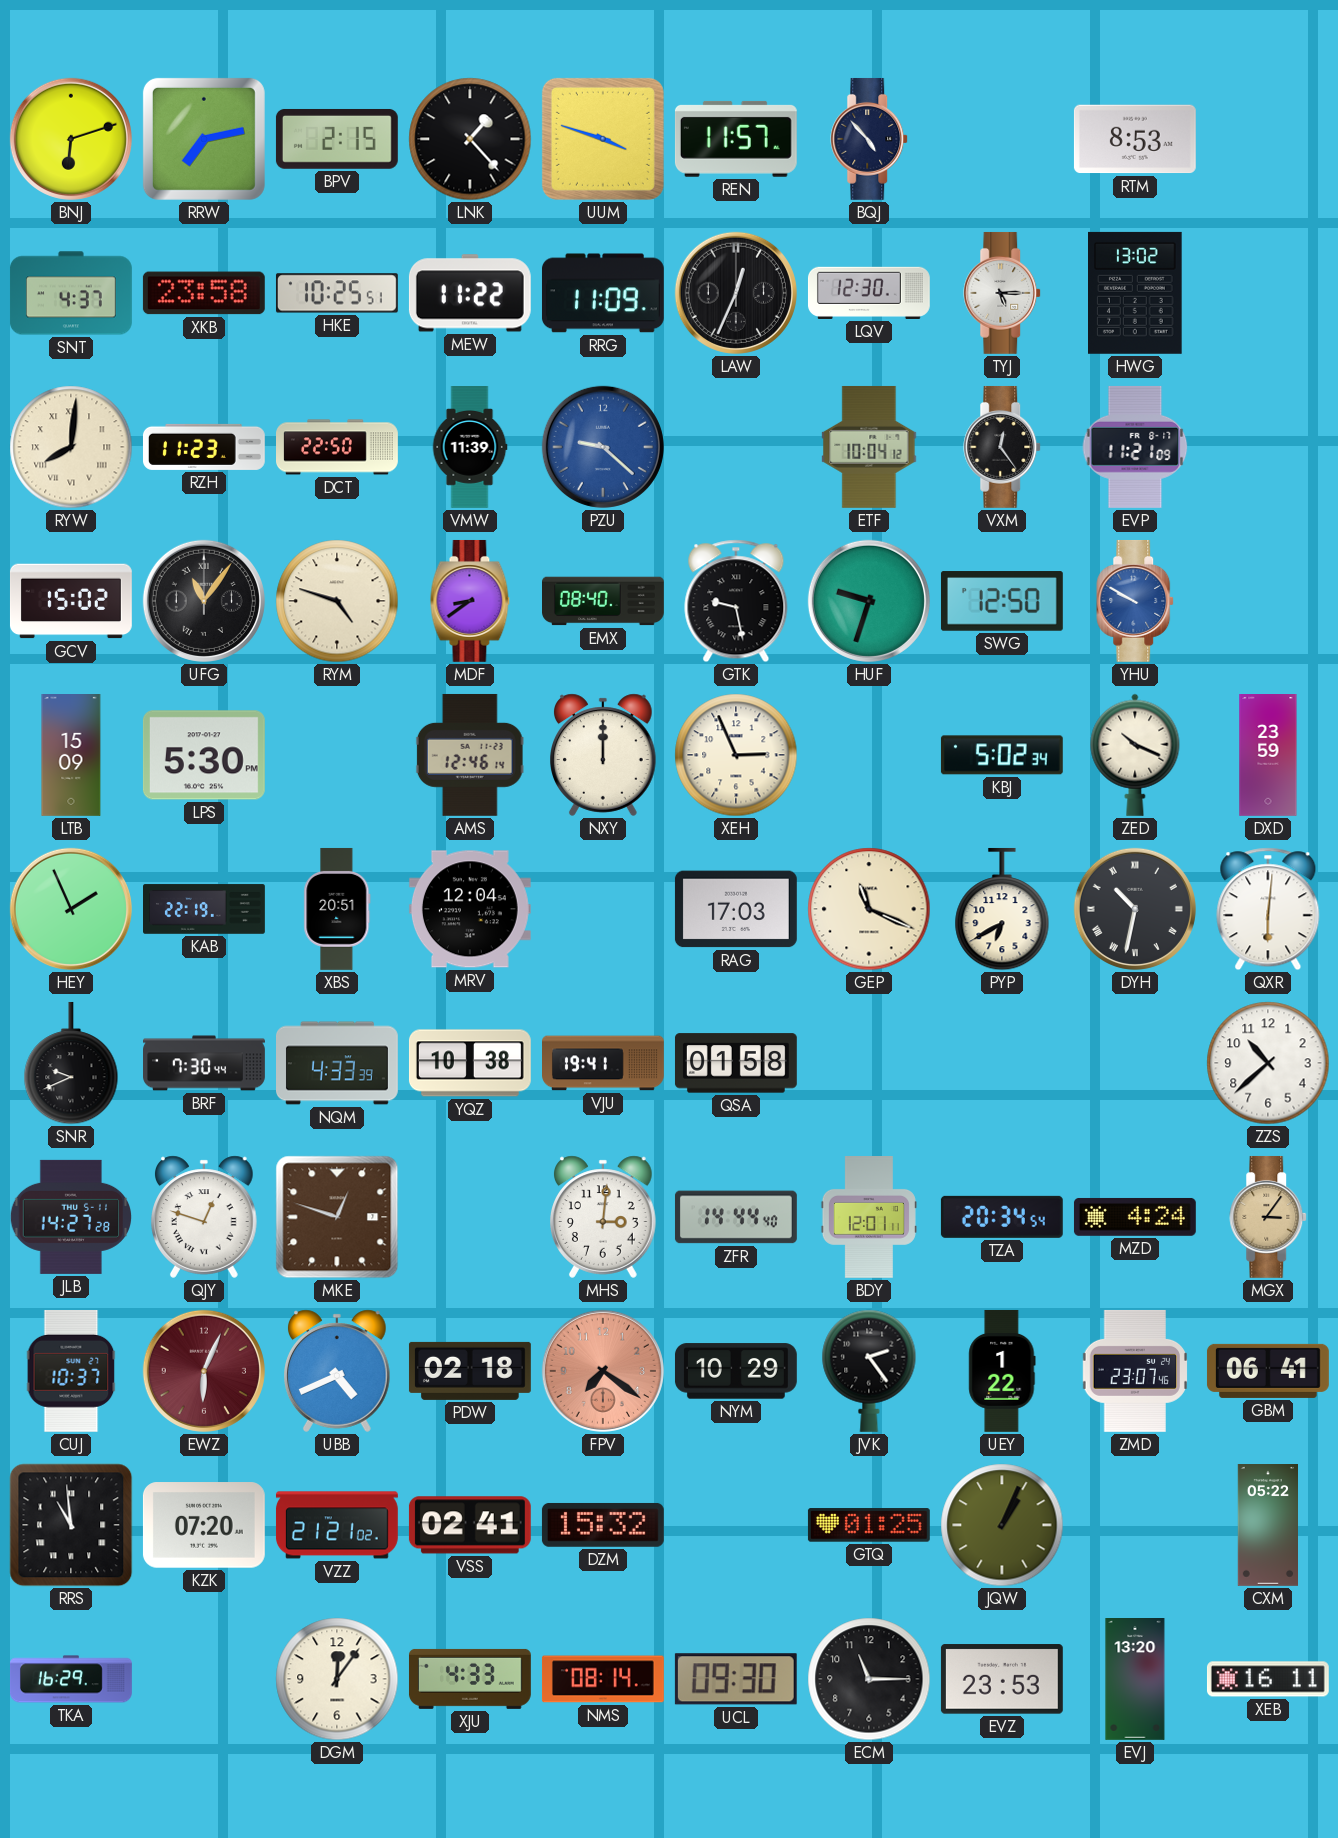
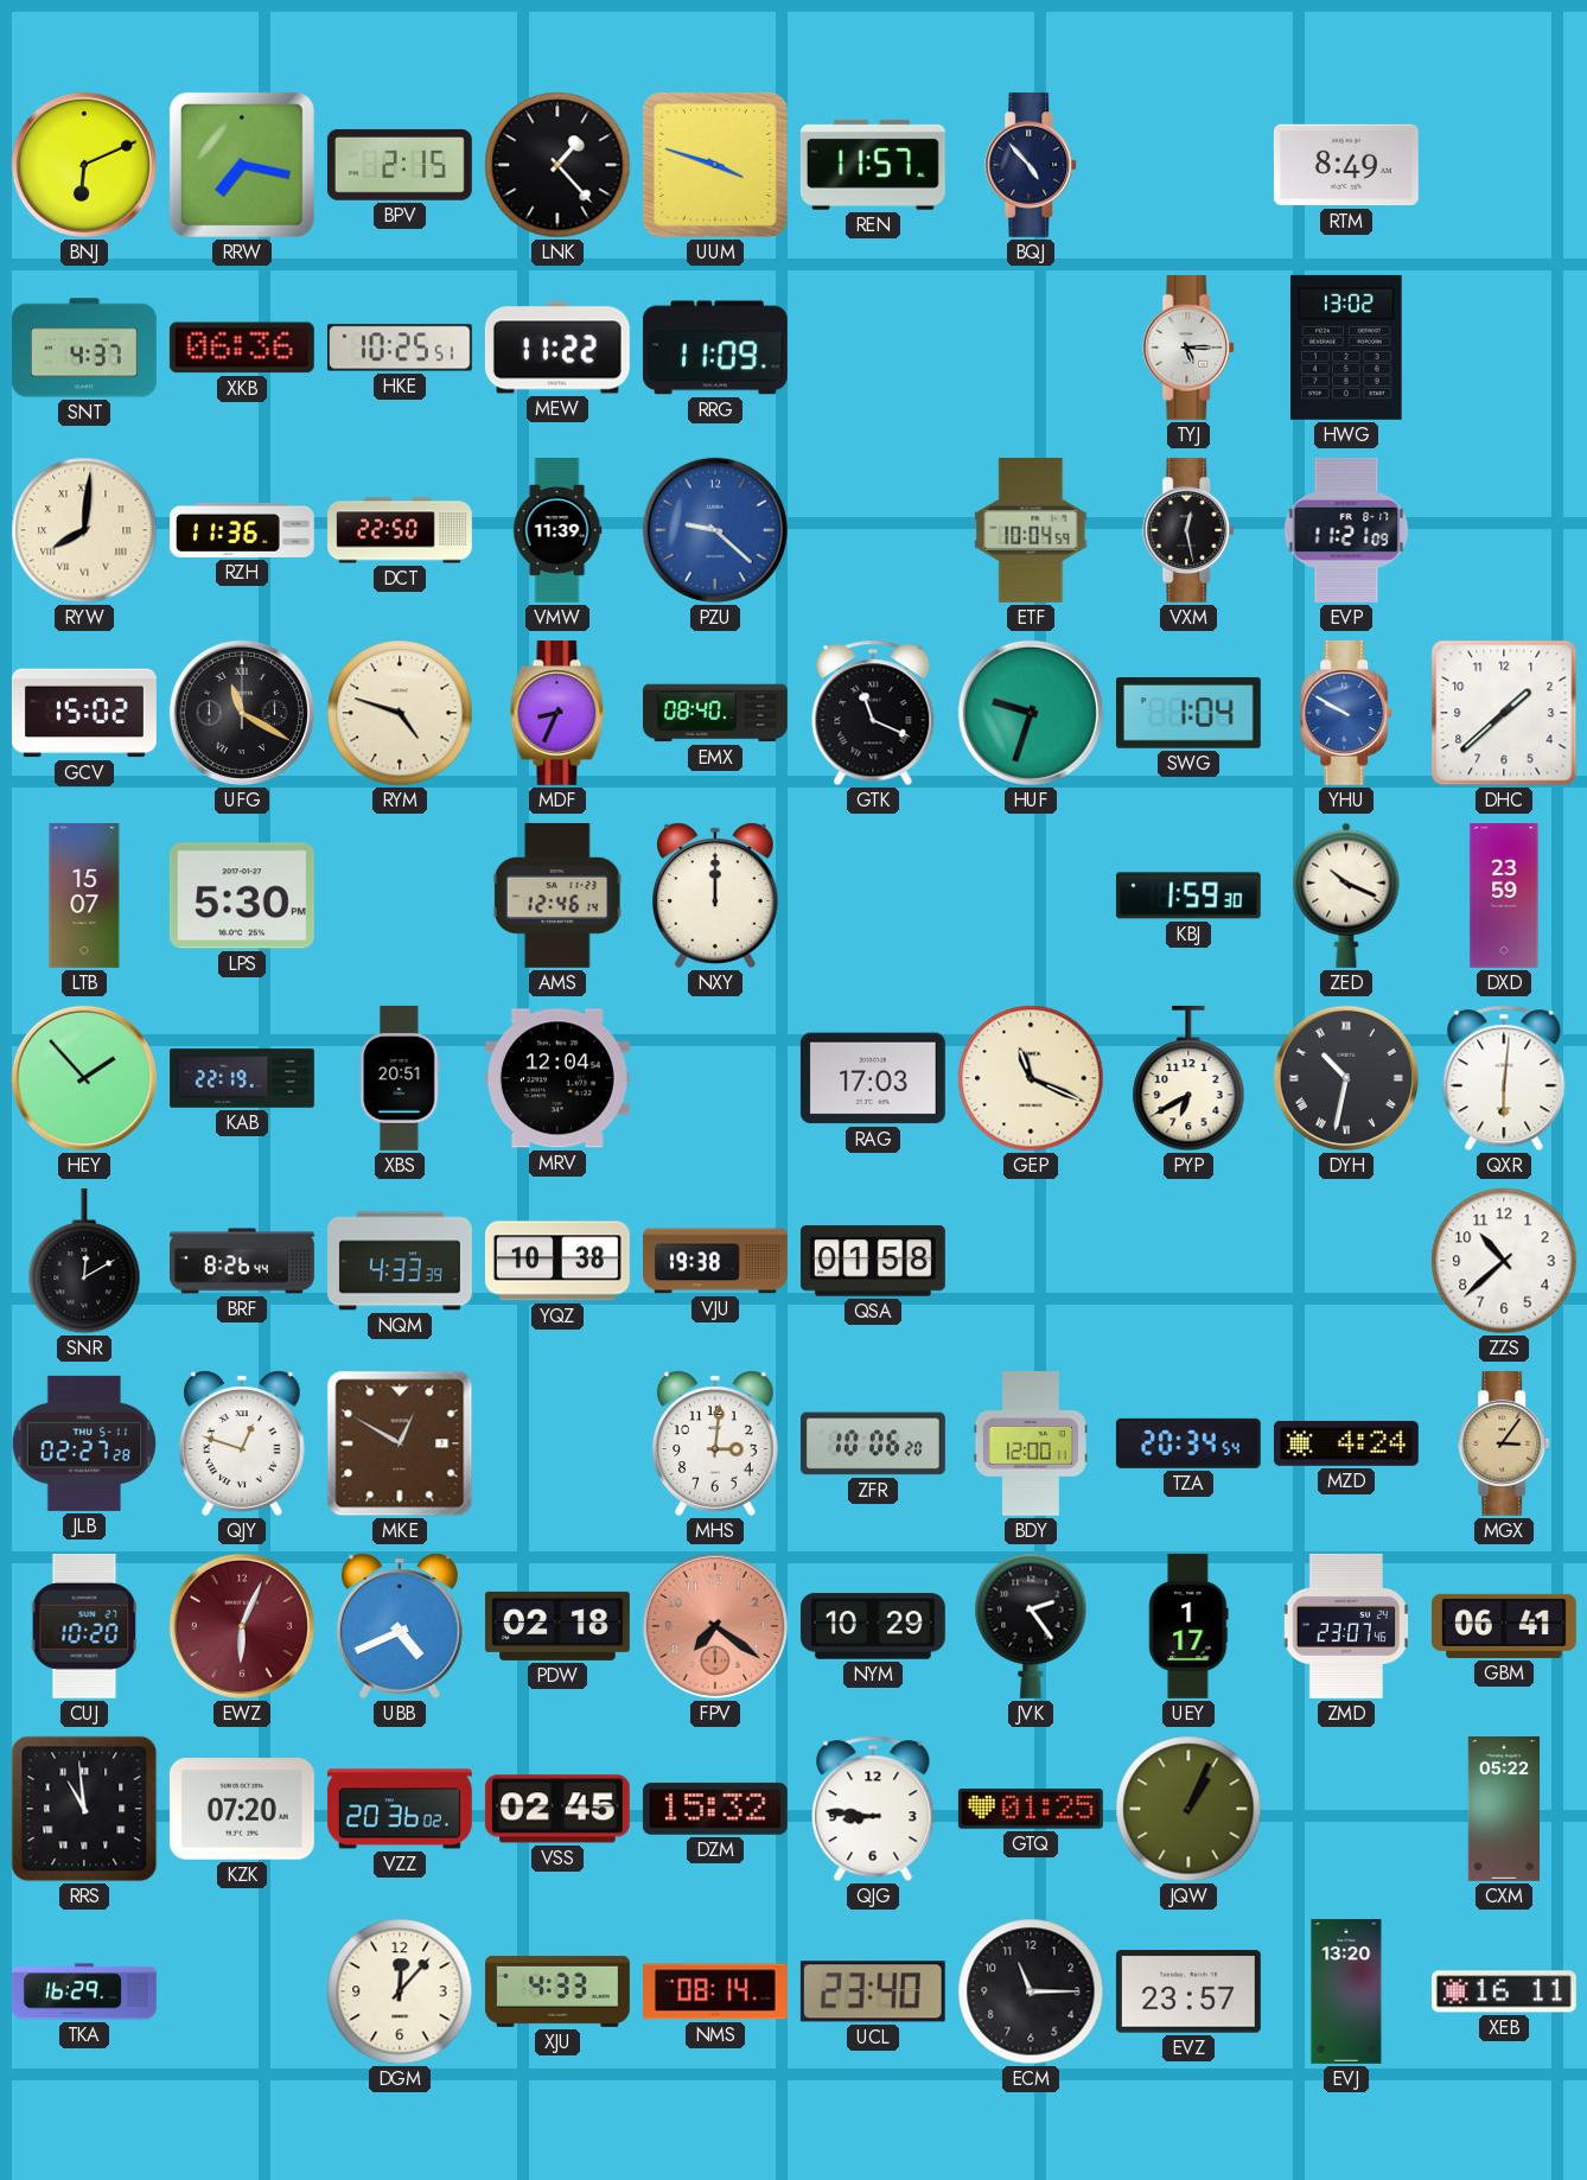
BNJ: 6:12 -> 6:11 (84, 165)
RRW: 7:13 -> 7:17 (242, 165)
RTM: 8:53 -> 8:49 (1346, 165)
XKB: 23:58 -> 06:36 (242, 348)
LAW: 12:34 -> none (736, 293)
LQV: 12:30 -> none (869, 293)
RZH: 11:23 -> 11:36 (242, 530)
ETF: 10:04:12 -> 10:04:59 (1031, 530)
VXM: 12:24 -> 12:28 (1190, 530)
UFG: 11:06 -> 11:20 (242, 713)
MDF: 8:39 -> 8:34 (557, 713)
GTK: 9:28 -> 11:19 (873, 713)
SWG: 12:50 -> 1:04 (1188, 713)
DHC: none -> 1:38 (1504, 713)
LTB: 15:09 -> 15:07 (84, 897)
XEH: 2:56 -> none (736, 755)
KBJ: 5:02 -> 1:59 (1188, 895)
HEY: 1:56 -> 1:53 (84, 1078)
SNR: 9:41 -> 12:10 (84, 1261)
BRF: 7:30 -> 8:26 (243, 1261)
VJU: 19:41 -> 19:38 (716, 1261)
JLB: 14:27 -> 02:27 (83, 1443)
MKE: 12:48 -> 12:50 (400, 1443)
ZFR: 14:44 -> 10:06 (873, 1443)
BDY: 12:01 -> 12:00 (1031, 1445)
CUJ: 10:37 -> 10:20 (84, 1626)
UEY: 1:22 -> 1:17 (1188, 1626)
VZZ: 21:21 -> 20:36 (400, 1809)
VSS: 02:41 -> 02:45 (557, 1809)
QJG: none -> 8:46 (873, 1809)
DGM: 12:06 -> 12:07 (400, 1991)
UCL: 09:30 -> 23:40 (873, 1991)
EVZ: 23:53 -> 23:57 (1188, 1991)
